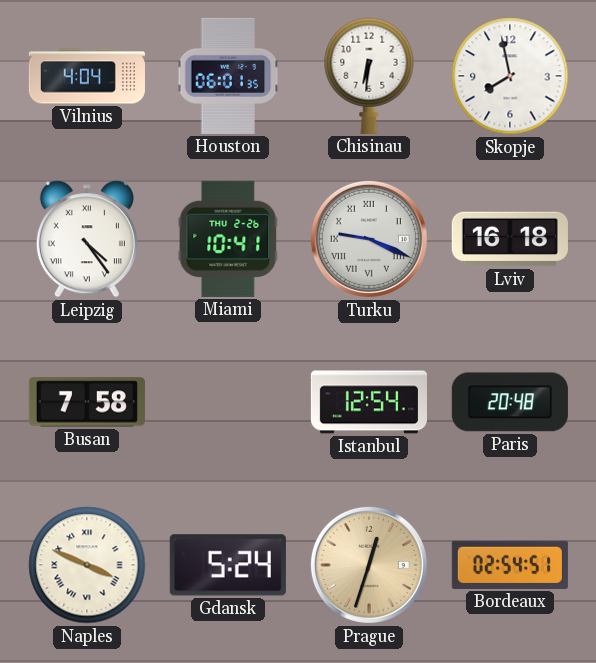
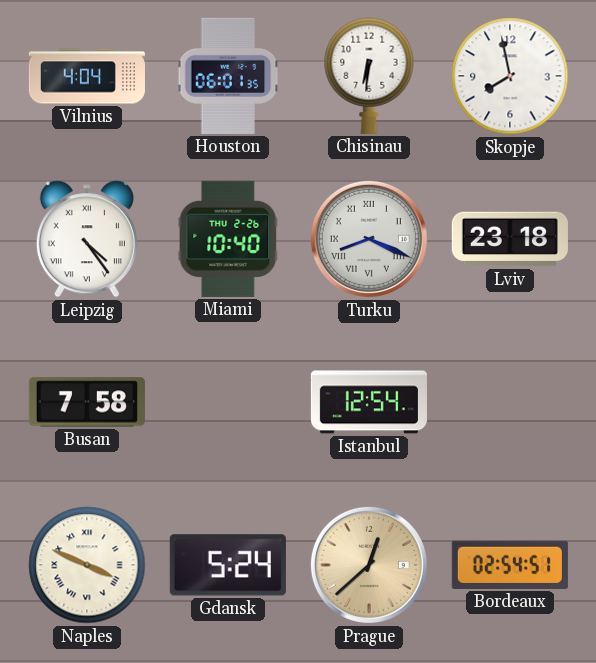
Miami: 10:41 -> 10:40 (228, 239)
Turku: 9:19 -> 8:19 (369, 239)
Lviv: 16:18 -> 23:18 (510, 239)
Paris: 20:48 -> none (510, 402)
Prague: 12:33 -> 12:38 (369, 565)
